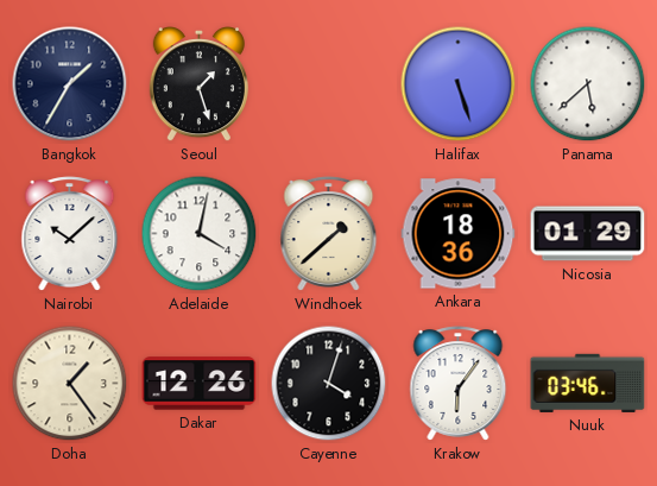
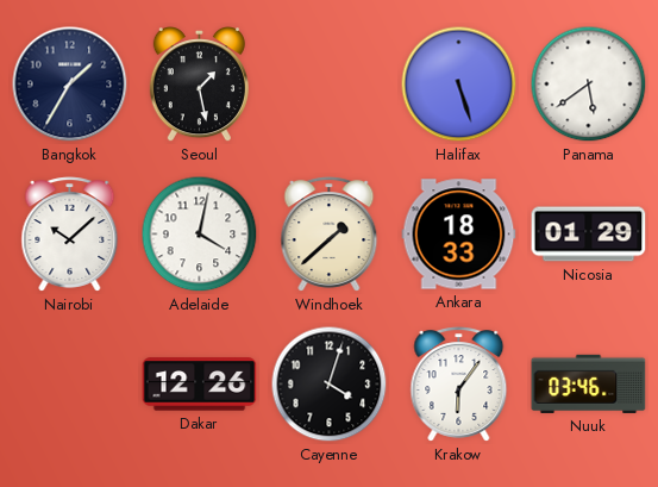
Seoul: 1:27 -> 1:28 (199, 86)
Panama: 5:38 -> 5:39 (589, 85)
Ankara: 18:36 -> 18:33 (459, 235)
Doha: 1:24 -> none (70, 384)
